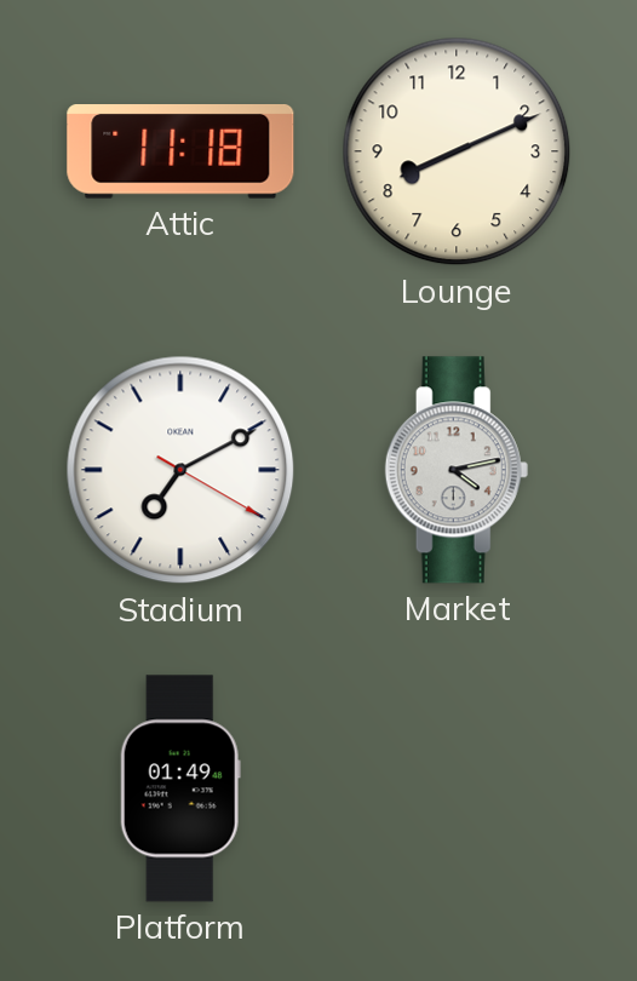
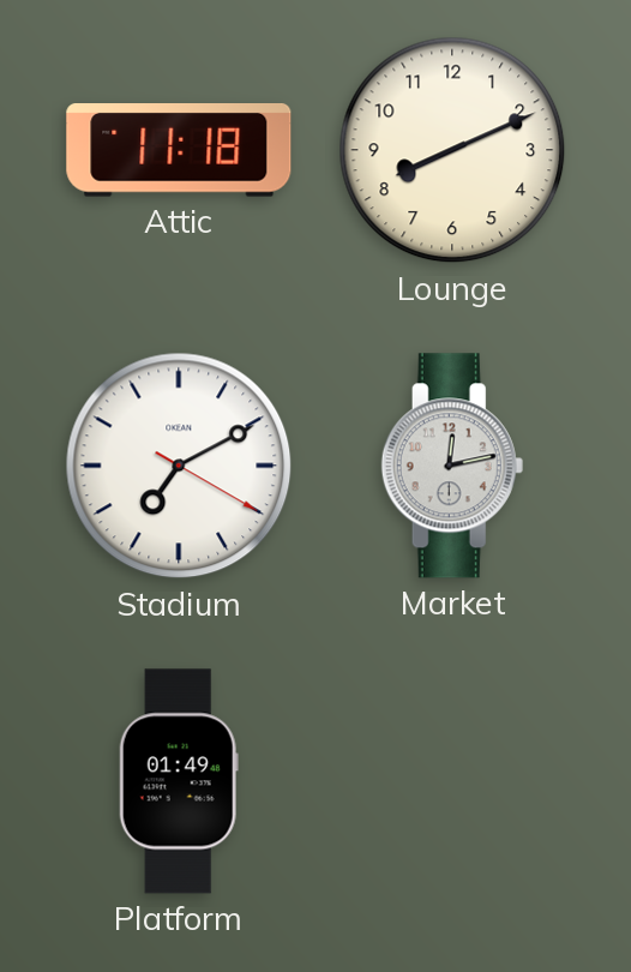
Market: 4:13 -> 12:13 (452, 466)
